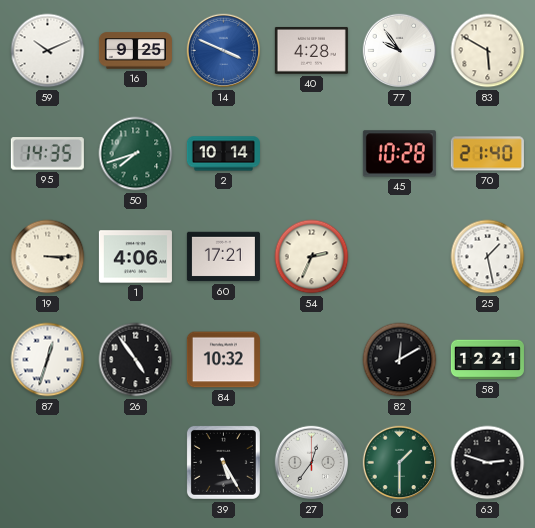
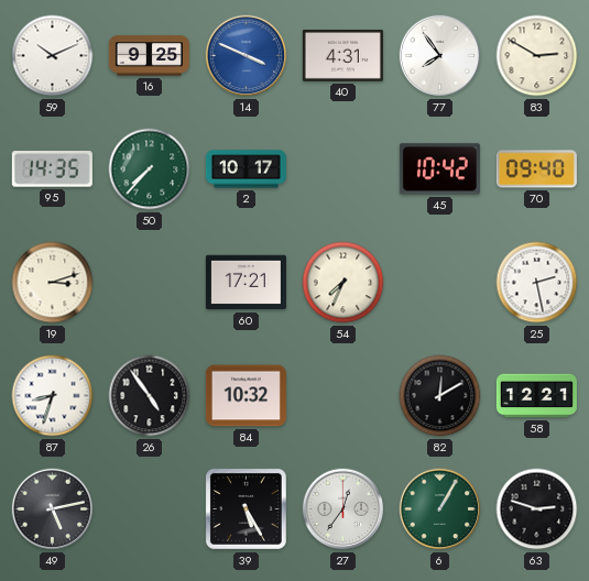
40: 4:28 -> 4:31 (342, 55)
77: 9:54 -> 7:54 (440, 56)
83: 5:50 -> 2:50 (537, 56)
50: 7:42 -> 7:37 (150, 169)
2: 10:14 -> 10:17 (246, 169)
45: 10:28 -> 10:42 (439, 169)
70: 21:40 -> 09:40 (536, 169)
19: 3:15 -> 3:12 (53, 283)
1: 4:06 -> none (135, 257)
54: 2:34 -> 7:34 (343, 283)
25: 1:28 -> 2:28 (537, 283)
87: 12:33 -> 8:33 (53, 396)
49: none -> 5:13 (53, 509)
6: 1:30 -> 1:05 (440, 509)
